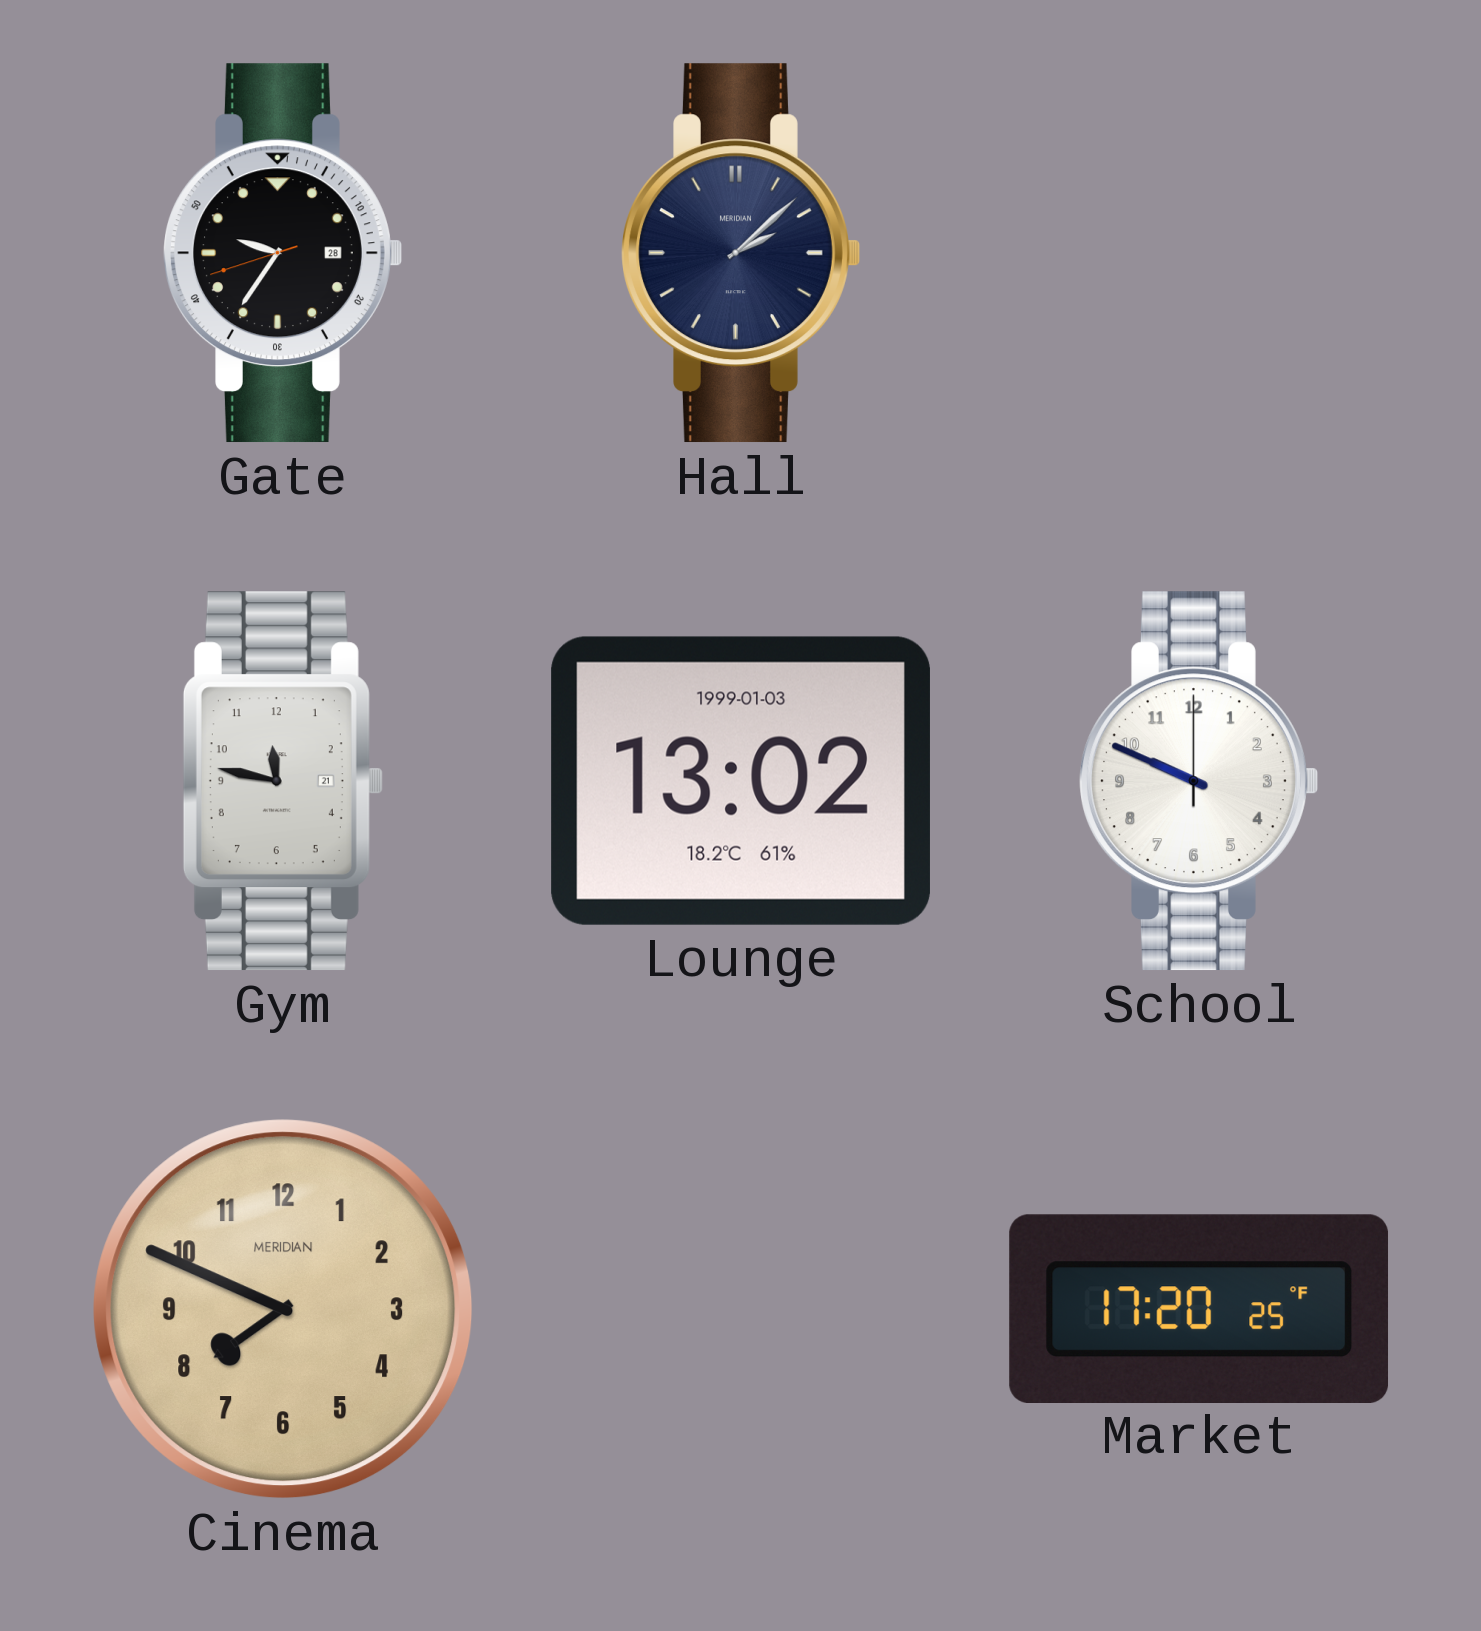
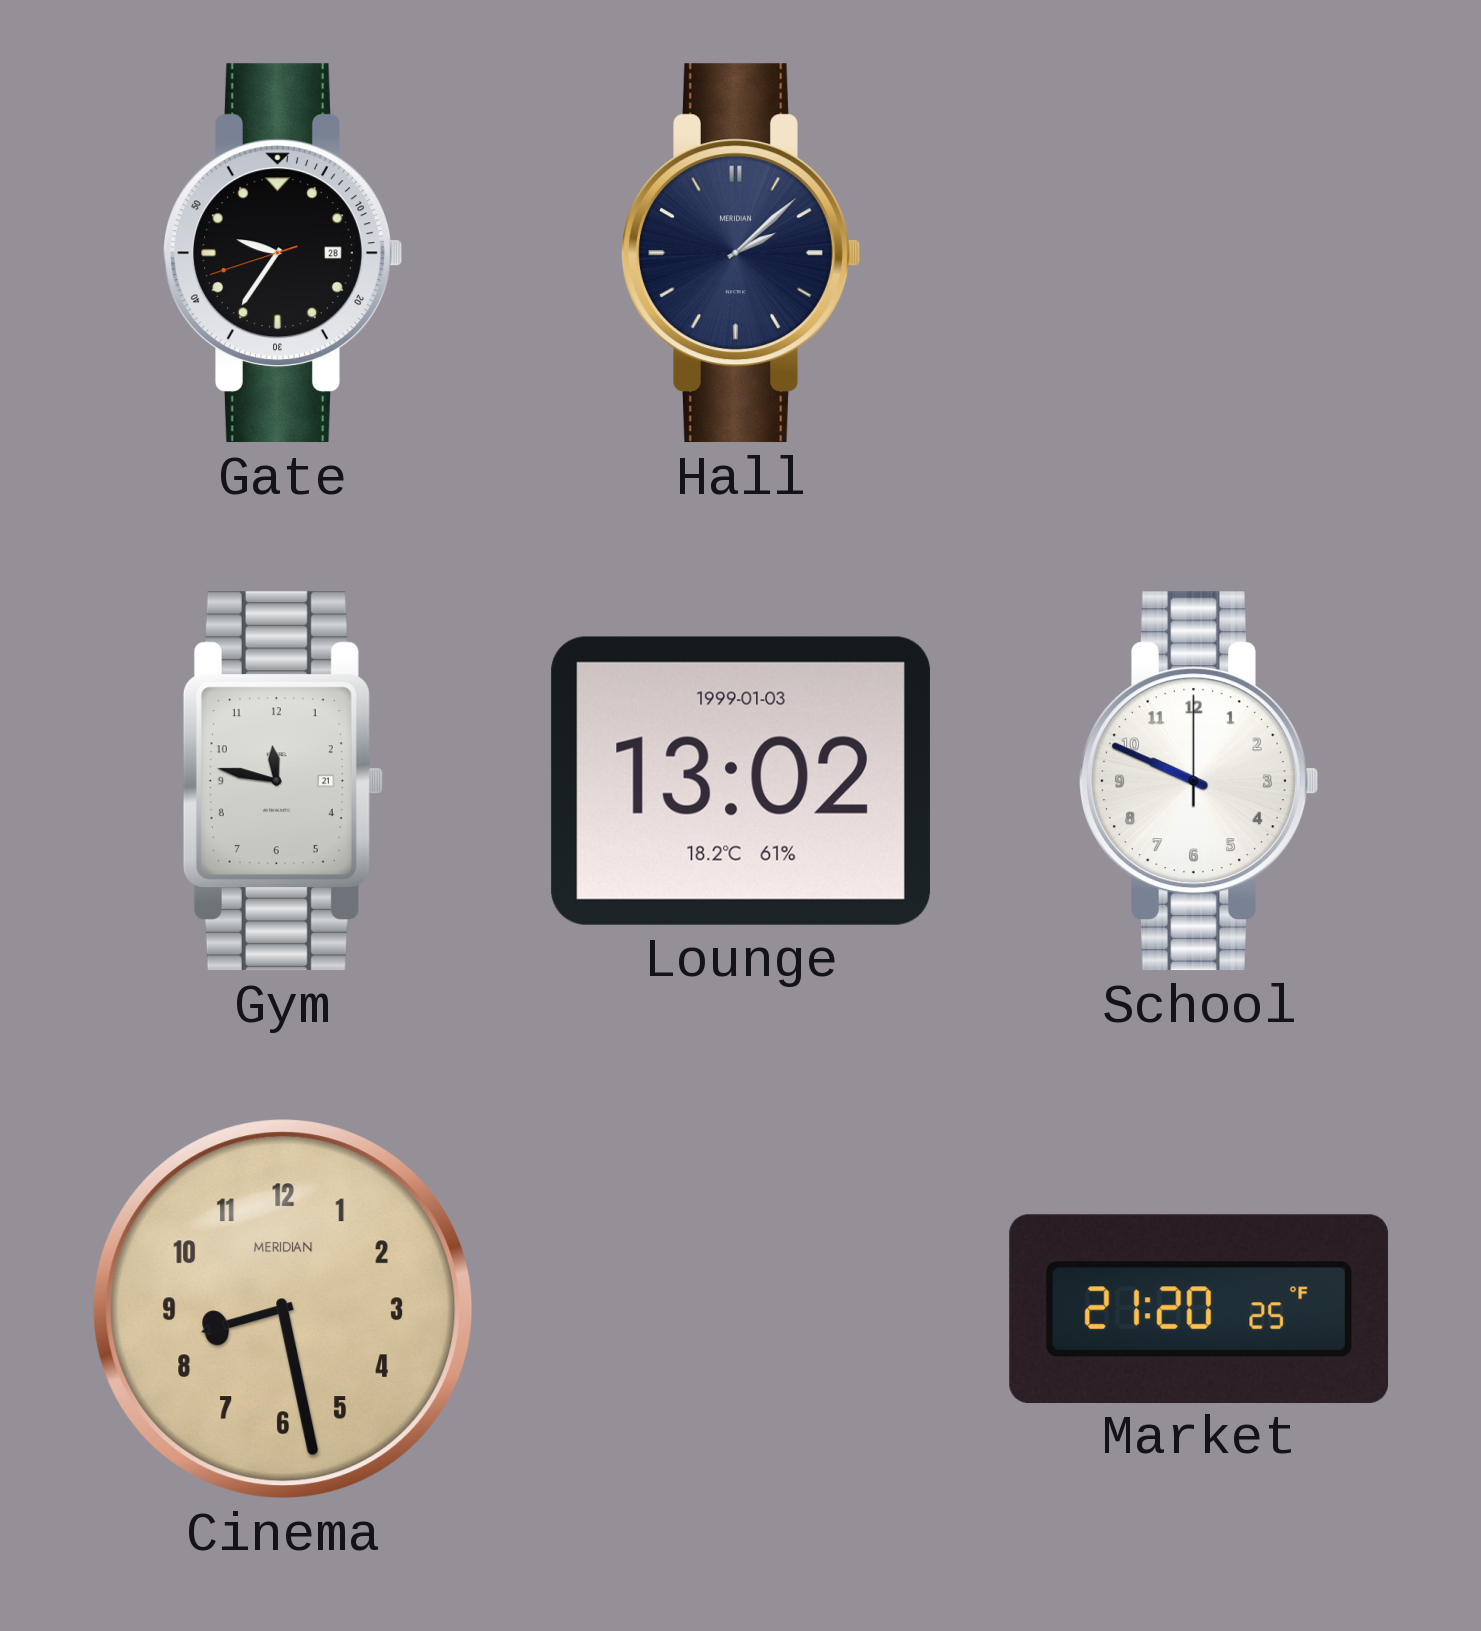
Cinema: 7:49 -> 8:28 (283, 1309)
Market: 17:20 -> 21:20 (1199, 1308)
